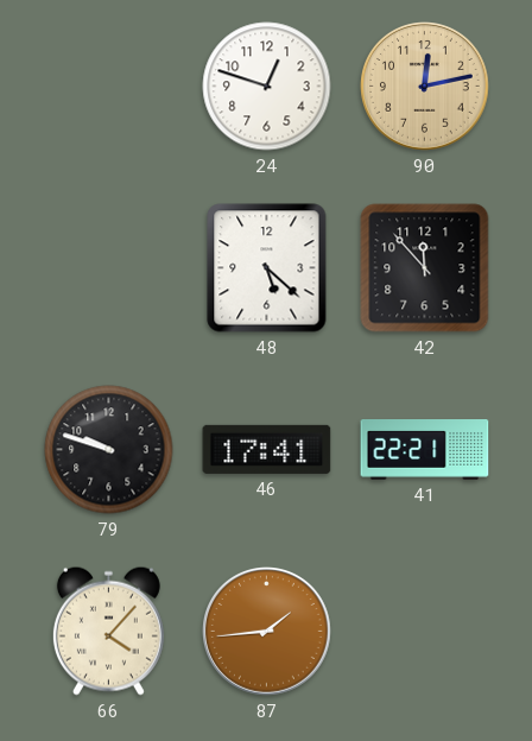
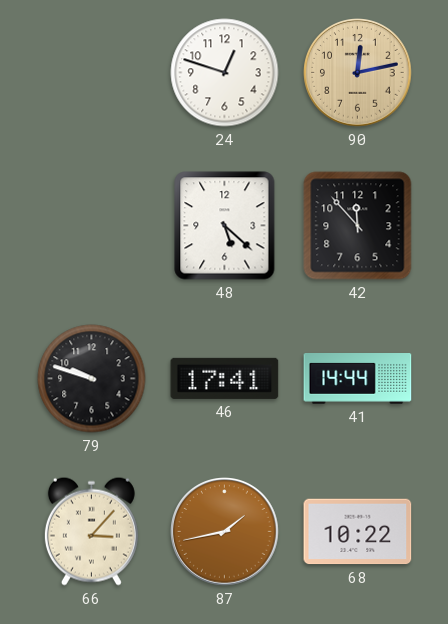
41: 22:21 -> 14:44 (358, 379)
66: 4:07 -> 3:07 (91, 531)
87: 1:44 -> 1:43 (225, 532)
68: none -> 10:22 (358, 532)
